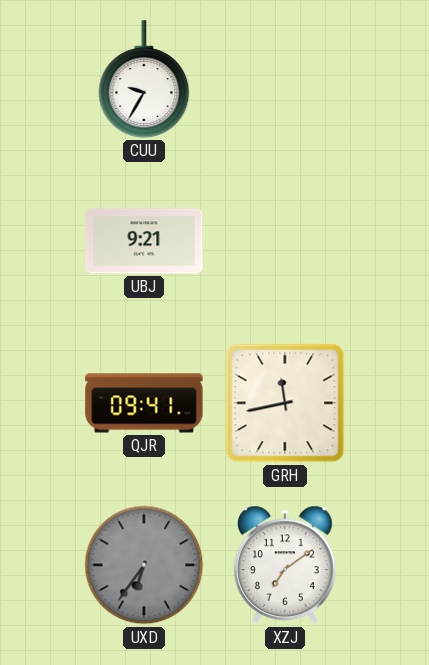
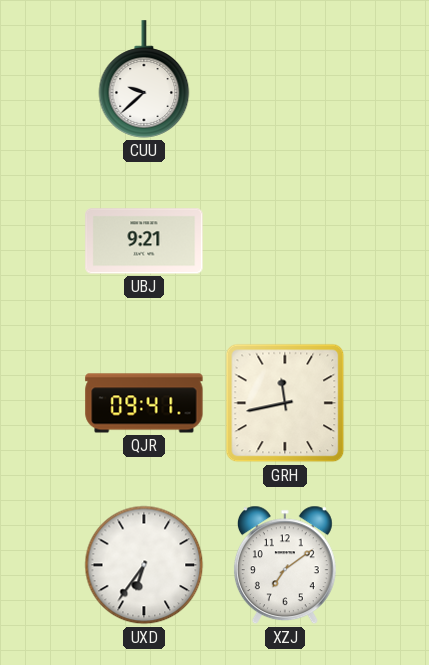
CUU: 9:35 -> 9:38 (144, 79)
UXD dial: grey -> white (144, 565)
